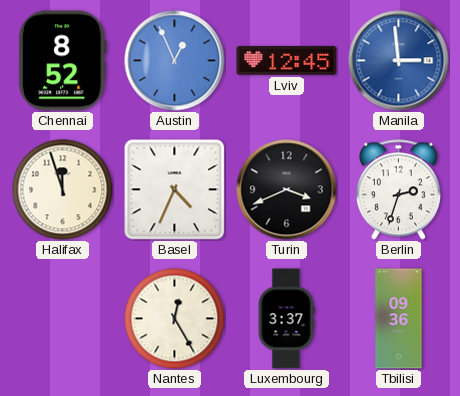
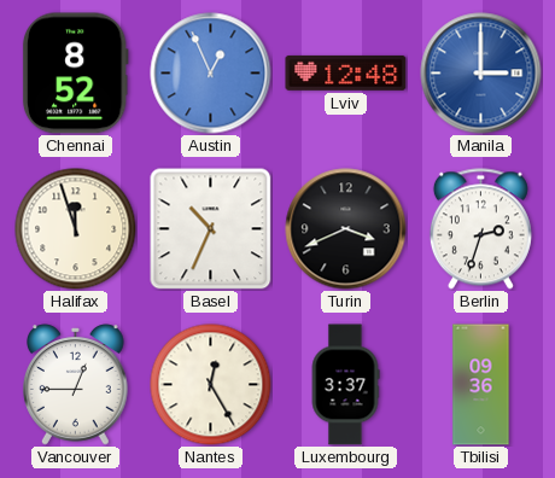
Lviv: 12:45 -> 12:48 (346, 72)
Manila: 2:59 -> 3:00 (481, 74)
Basel: 4:34 -> 10:34 (211, 229)
Vancouver: none -> 12:45 (76, 385)
